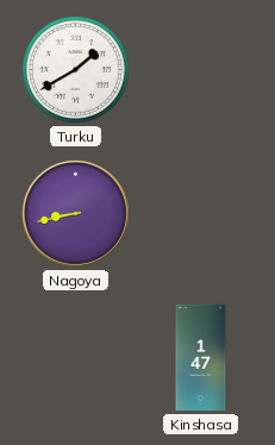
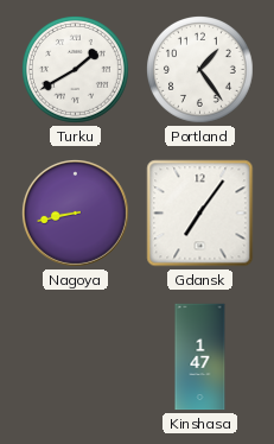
Portland: none -> 1:24 (200, 70)
Gdansk: none -> 7:06 (200, 214)
